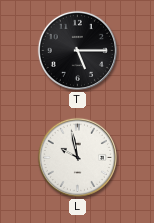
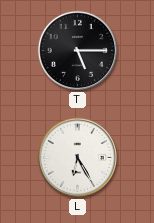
L: 9:58 -> 6:25 (77, 157)
